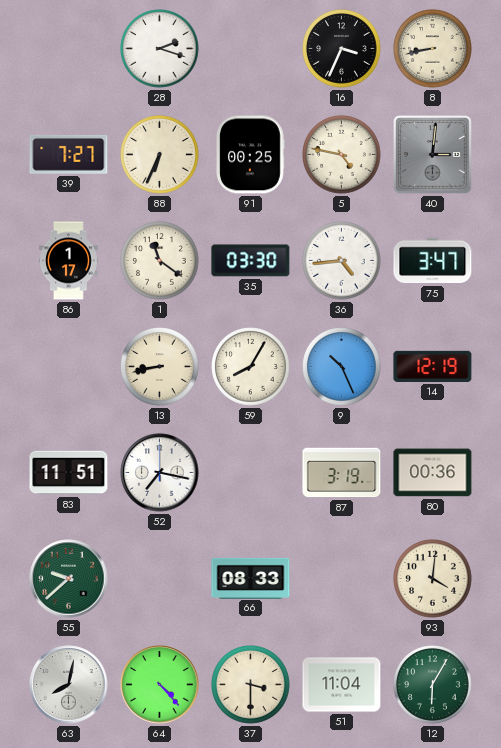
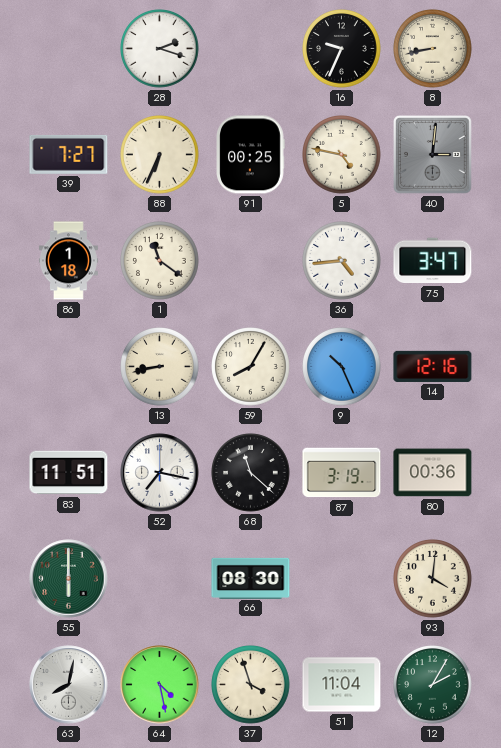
16: 3:34 -> 9:34 (342, 49)
86: 1:17 -> 1:18 (68, 261)
35: 03:30 -> none (251, 261)
14: 12:19 -> 12:16 (433, 366)
68: none -> 11:22 (251, 473)
55: 9:38 -> 6:00 (69, 579)
66: 08:33 -> 08:30 (251, 578)
64: 4:23 -> 4:28 (160, 685)
37: 3:30 -> 3:57 (251, 685)
12: 6:05 -> 2:05 (433, 685)
